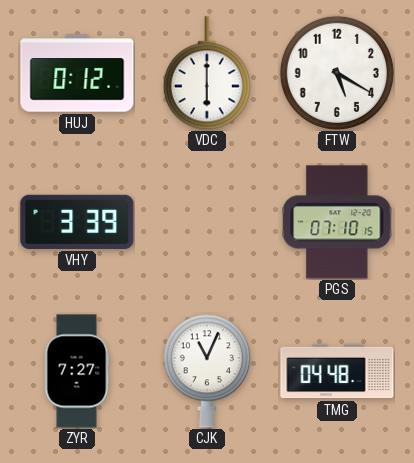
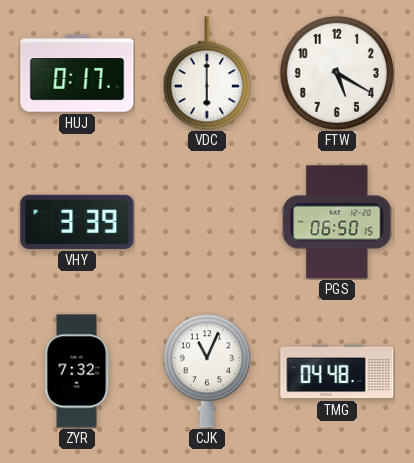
HUJ: 0:12 -> 0:17 (77, 73)
PGS: 07:10 -> 06:50 (337, 222)
ZYR: 7:27 -> 7:32 (77, 371)
